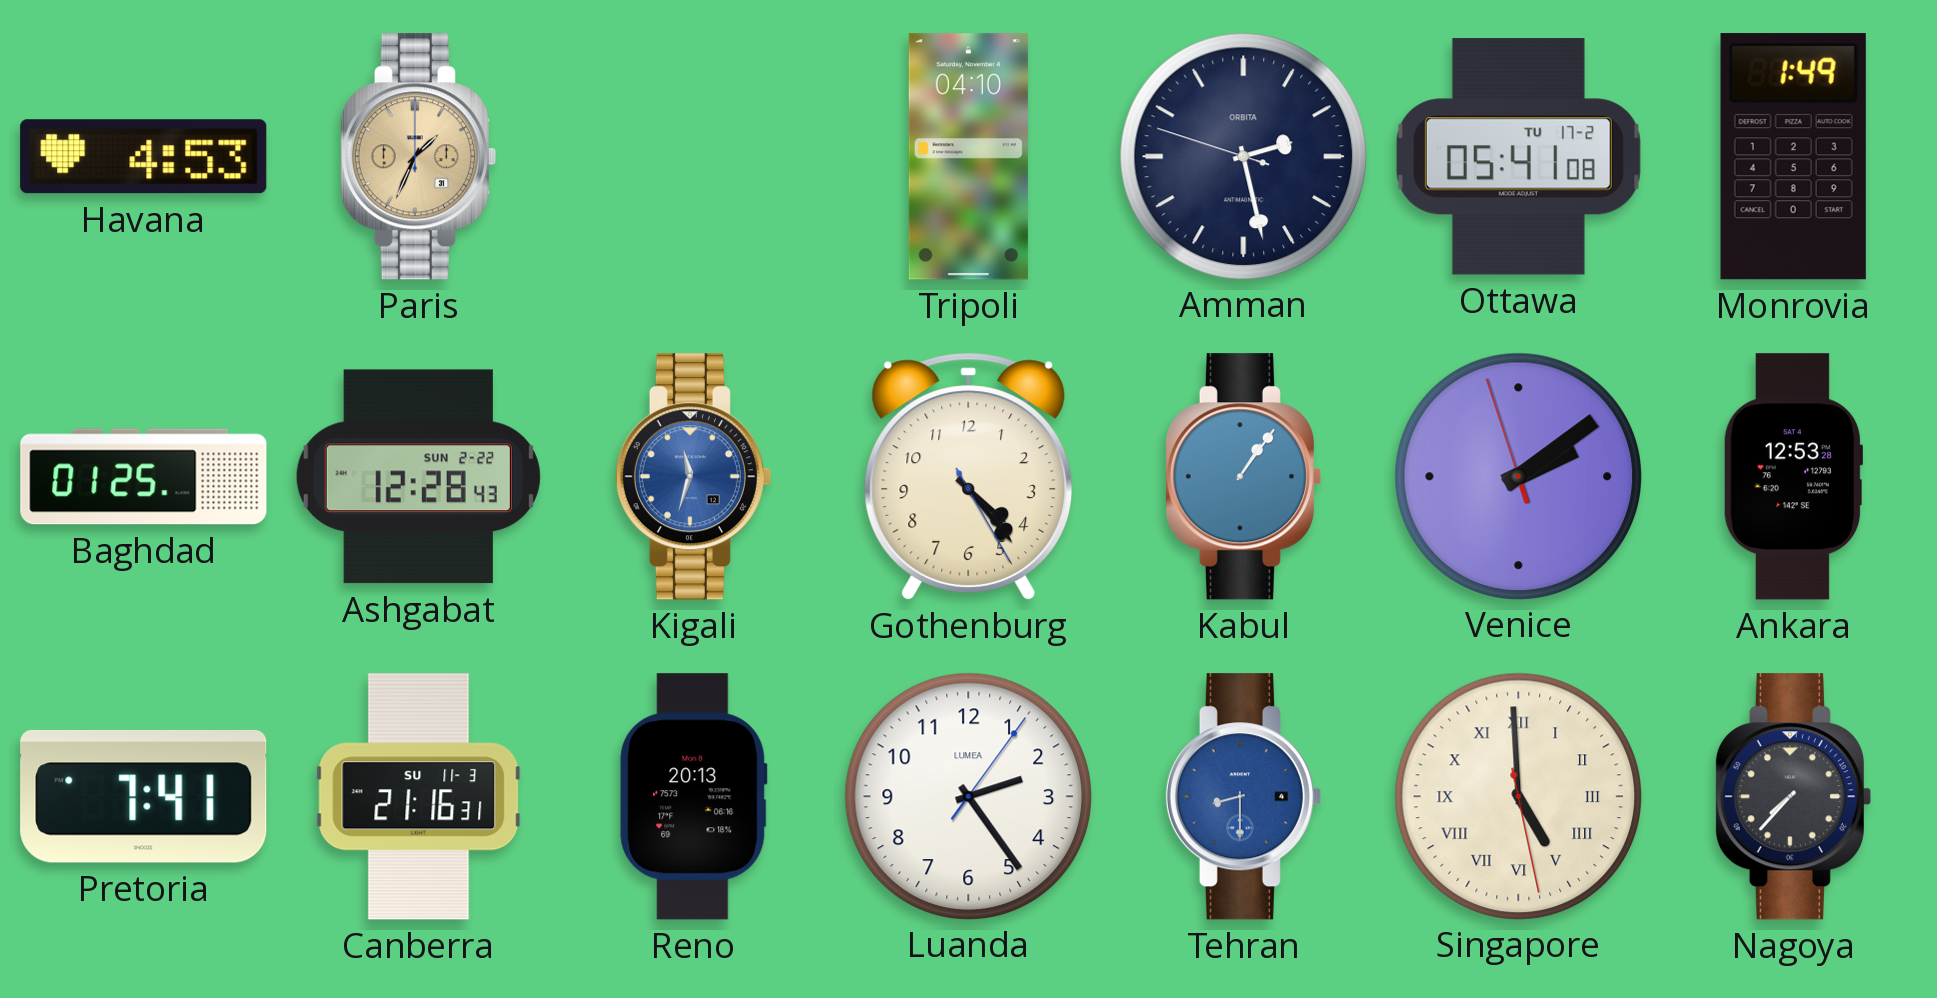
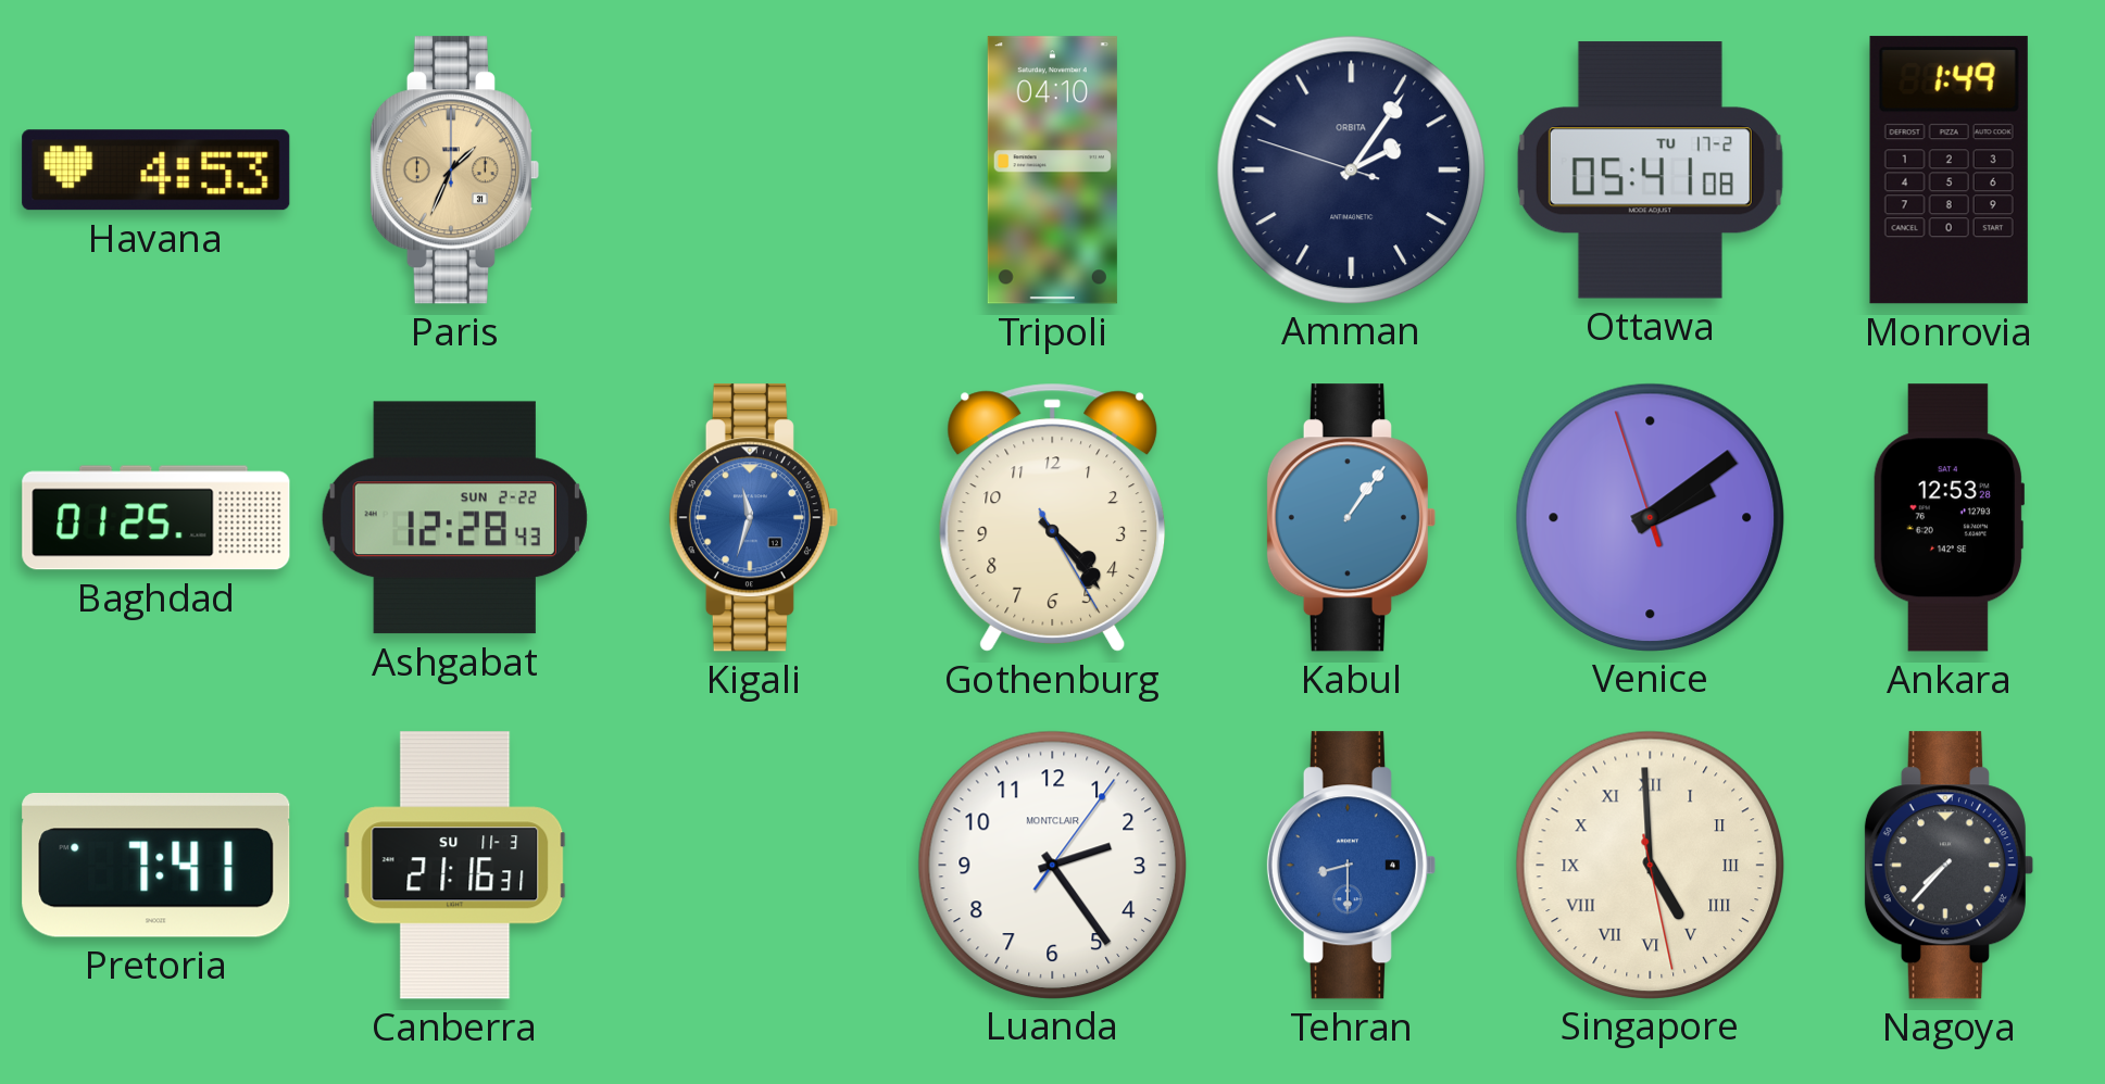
Amman: 2:27 -> 2:05 (1351, 169)
Reno: 20:13 -> none (694, 797)
Luanda brand: LUMEA -> MONTCLAIR (1052, 865)
